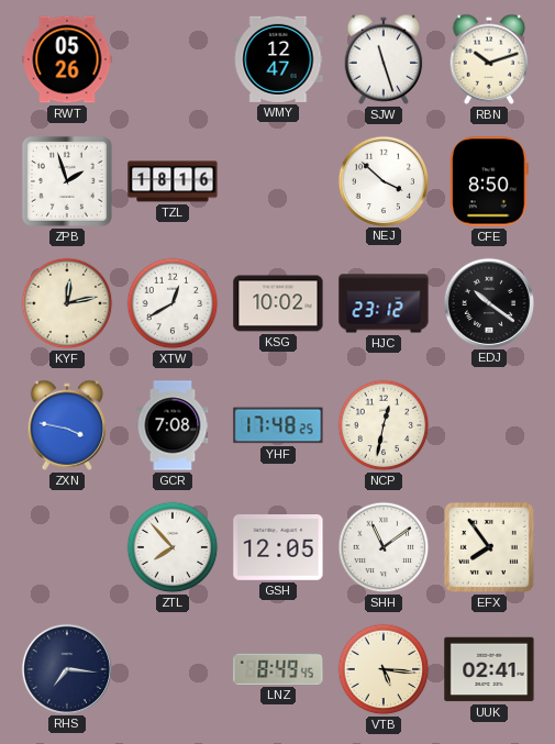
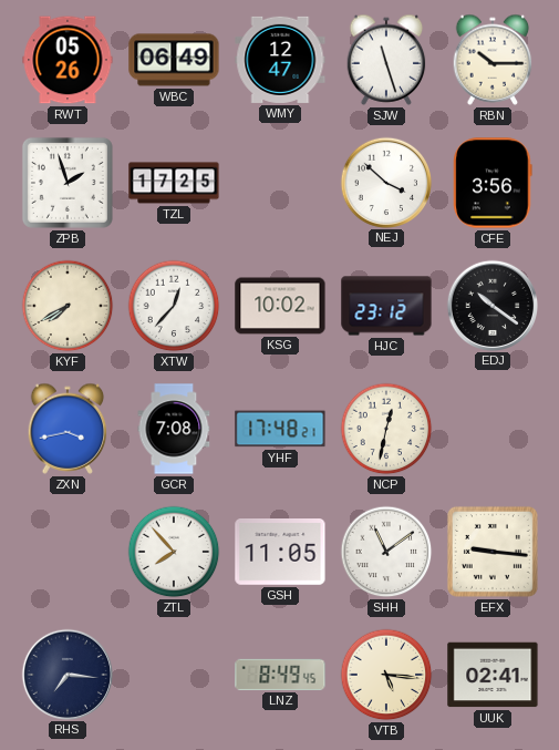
WBC: none -> 06:49 (174, 60)
RBN: 10:12 -> 10:15 (493, 60)
TZL: 18:16 -> 17:25 (174, 183)
CFE: 8:50 -> 3:56 (493, 183)
KYF: 12:13 -> 7:40 (68, 306)
XTW: 12:40 -> 12:37 (174, 306)
ZXN: 3:47 -> 3:43 (68, 429)
YHF: 17:48:25 -> 17:48:21 (280, 429)
GSH: 12:05 -> 11:05 (280, 553)
EFX: 7:54 -> 9:16 (493, 552)
